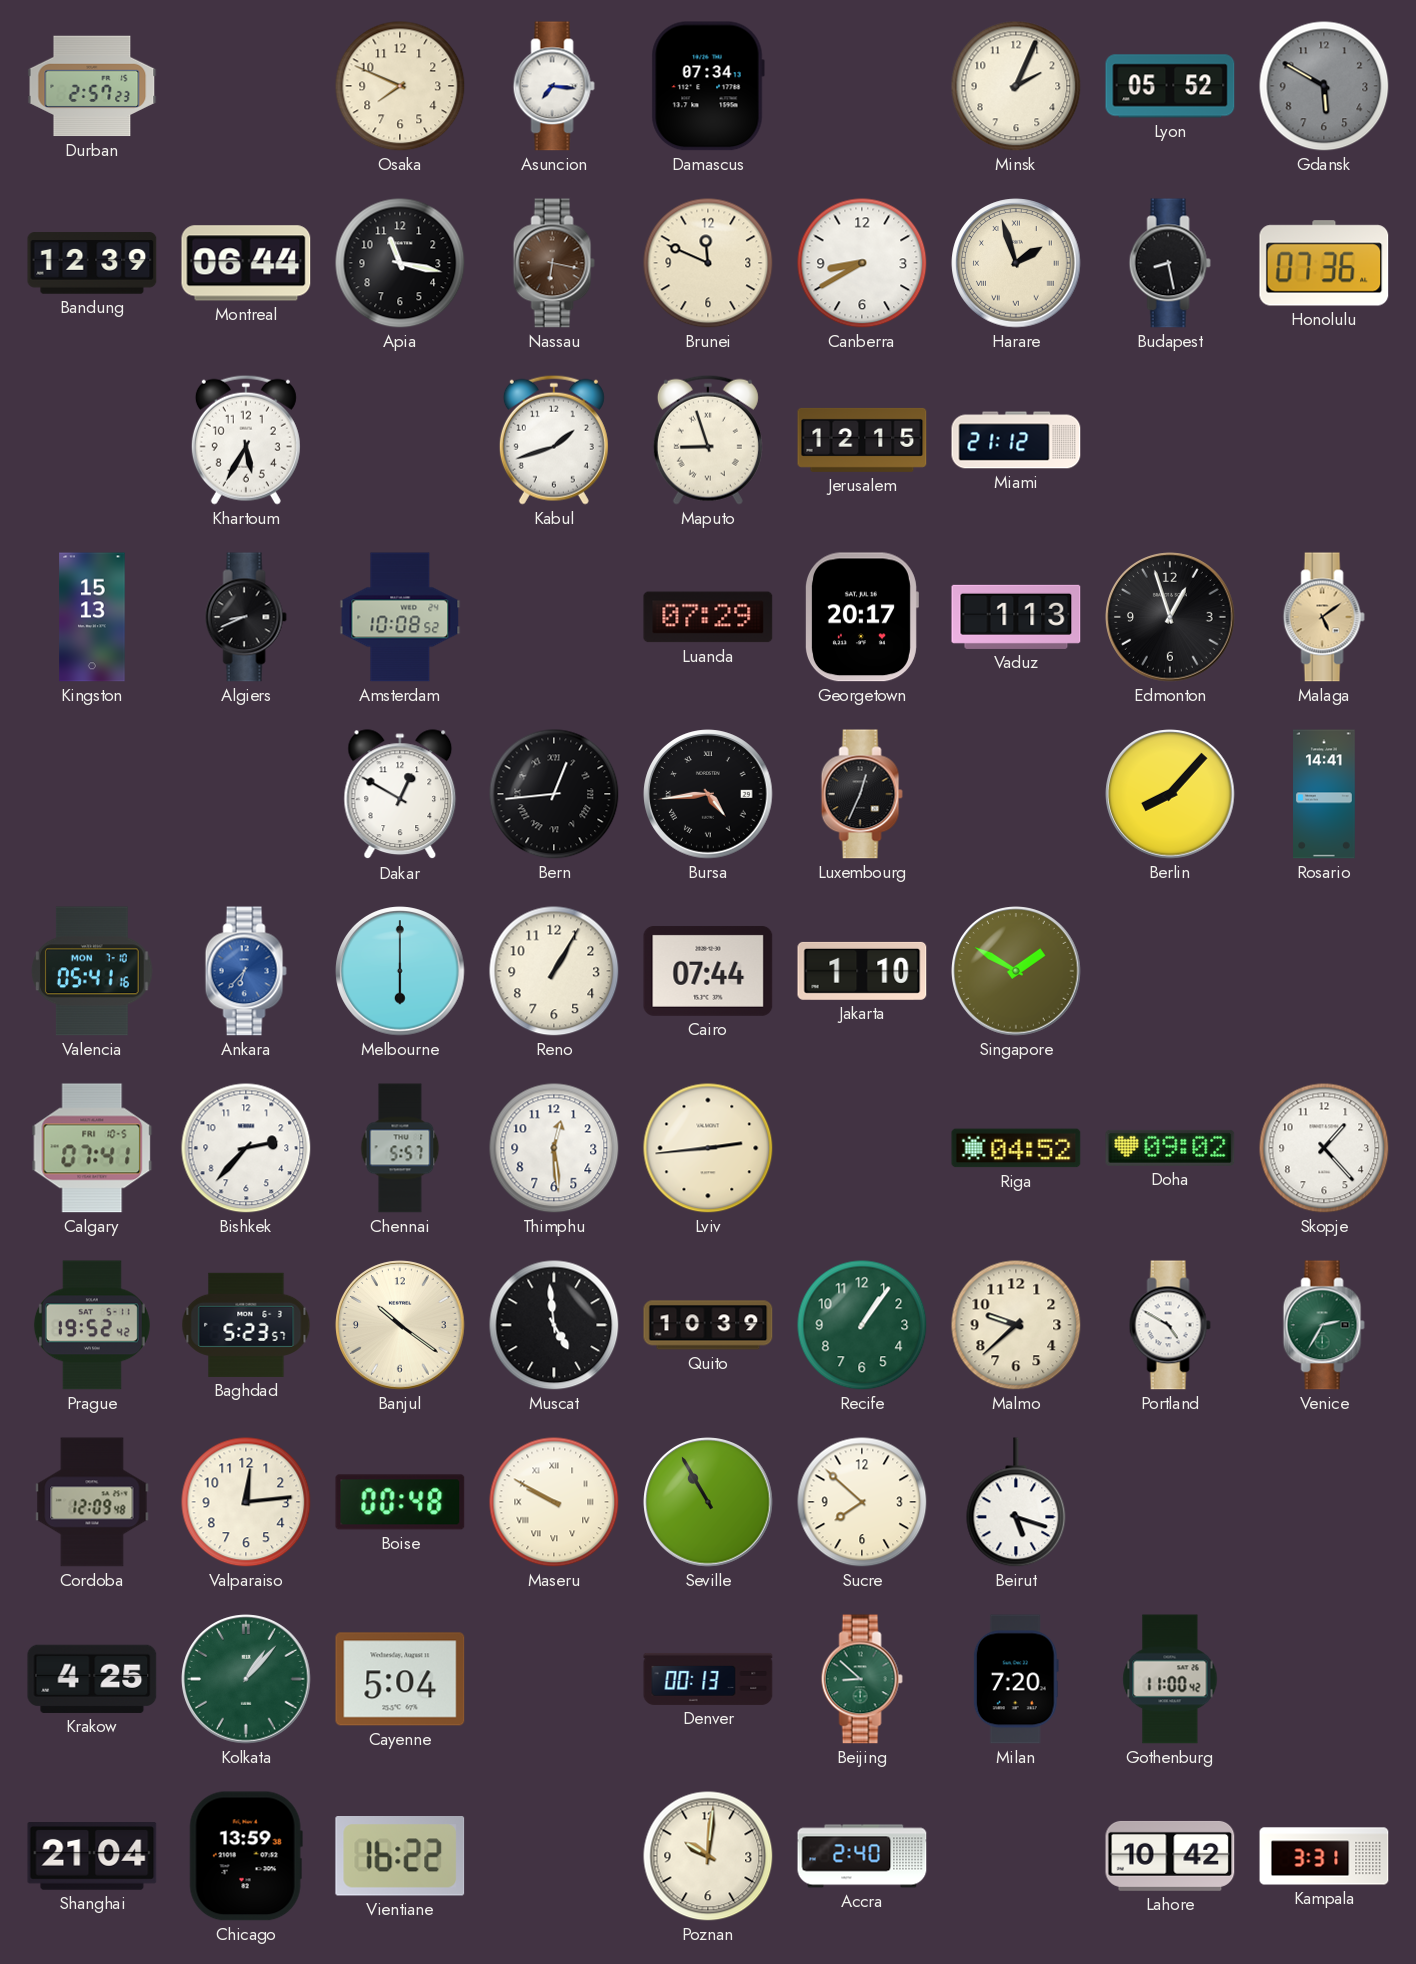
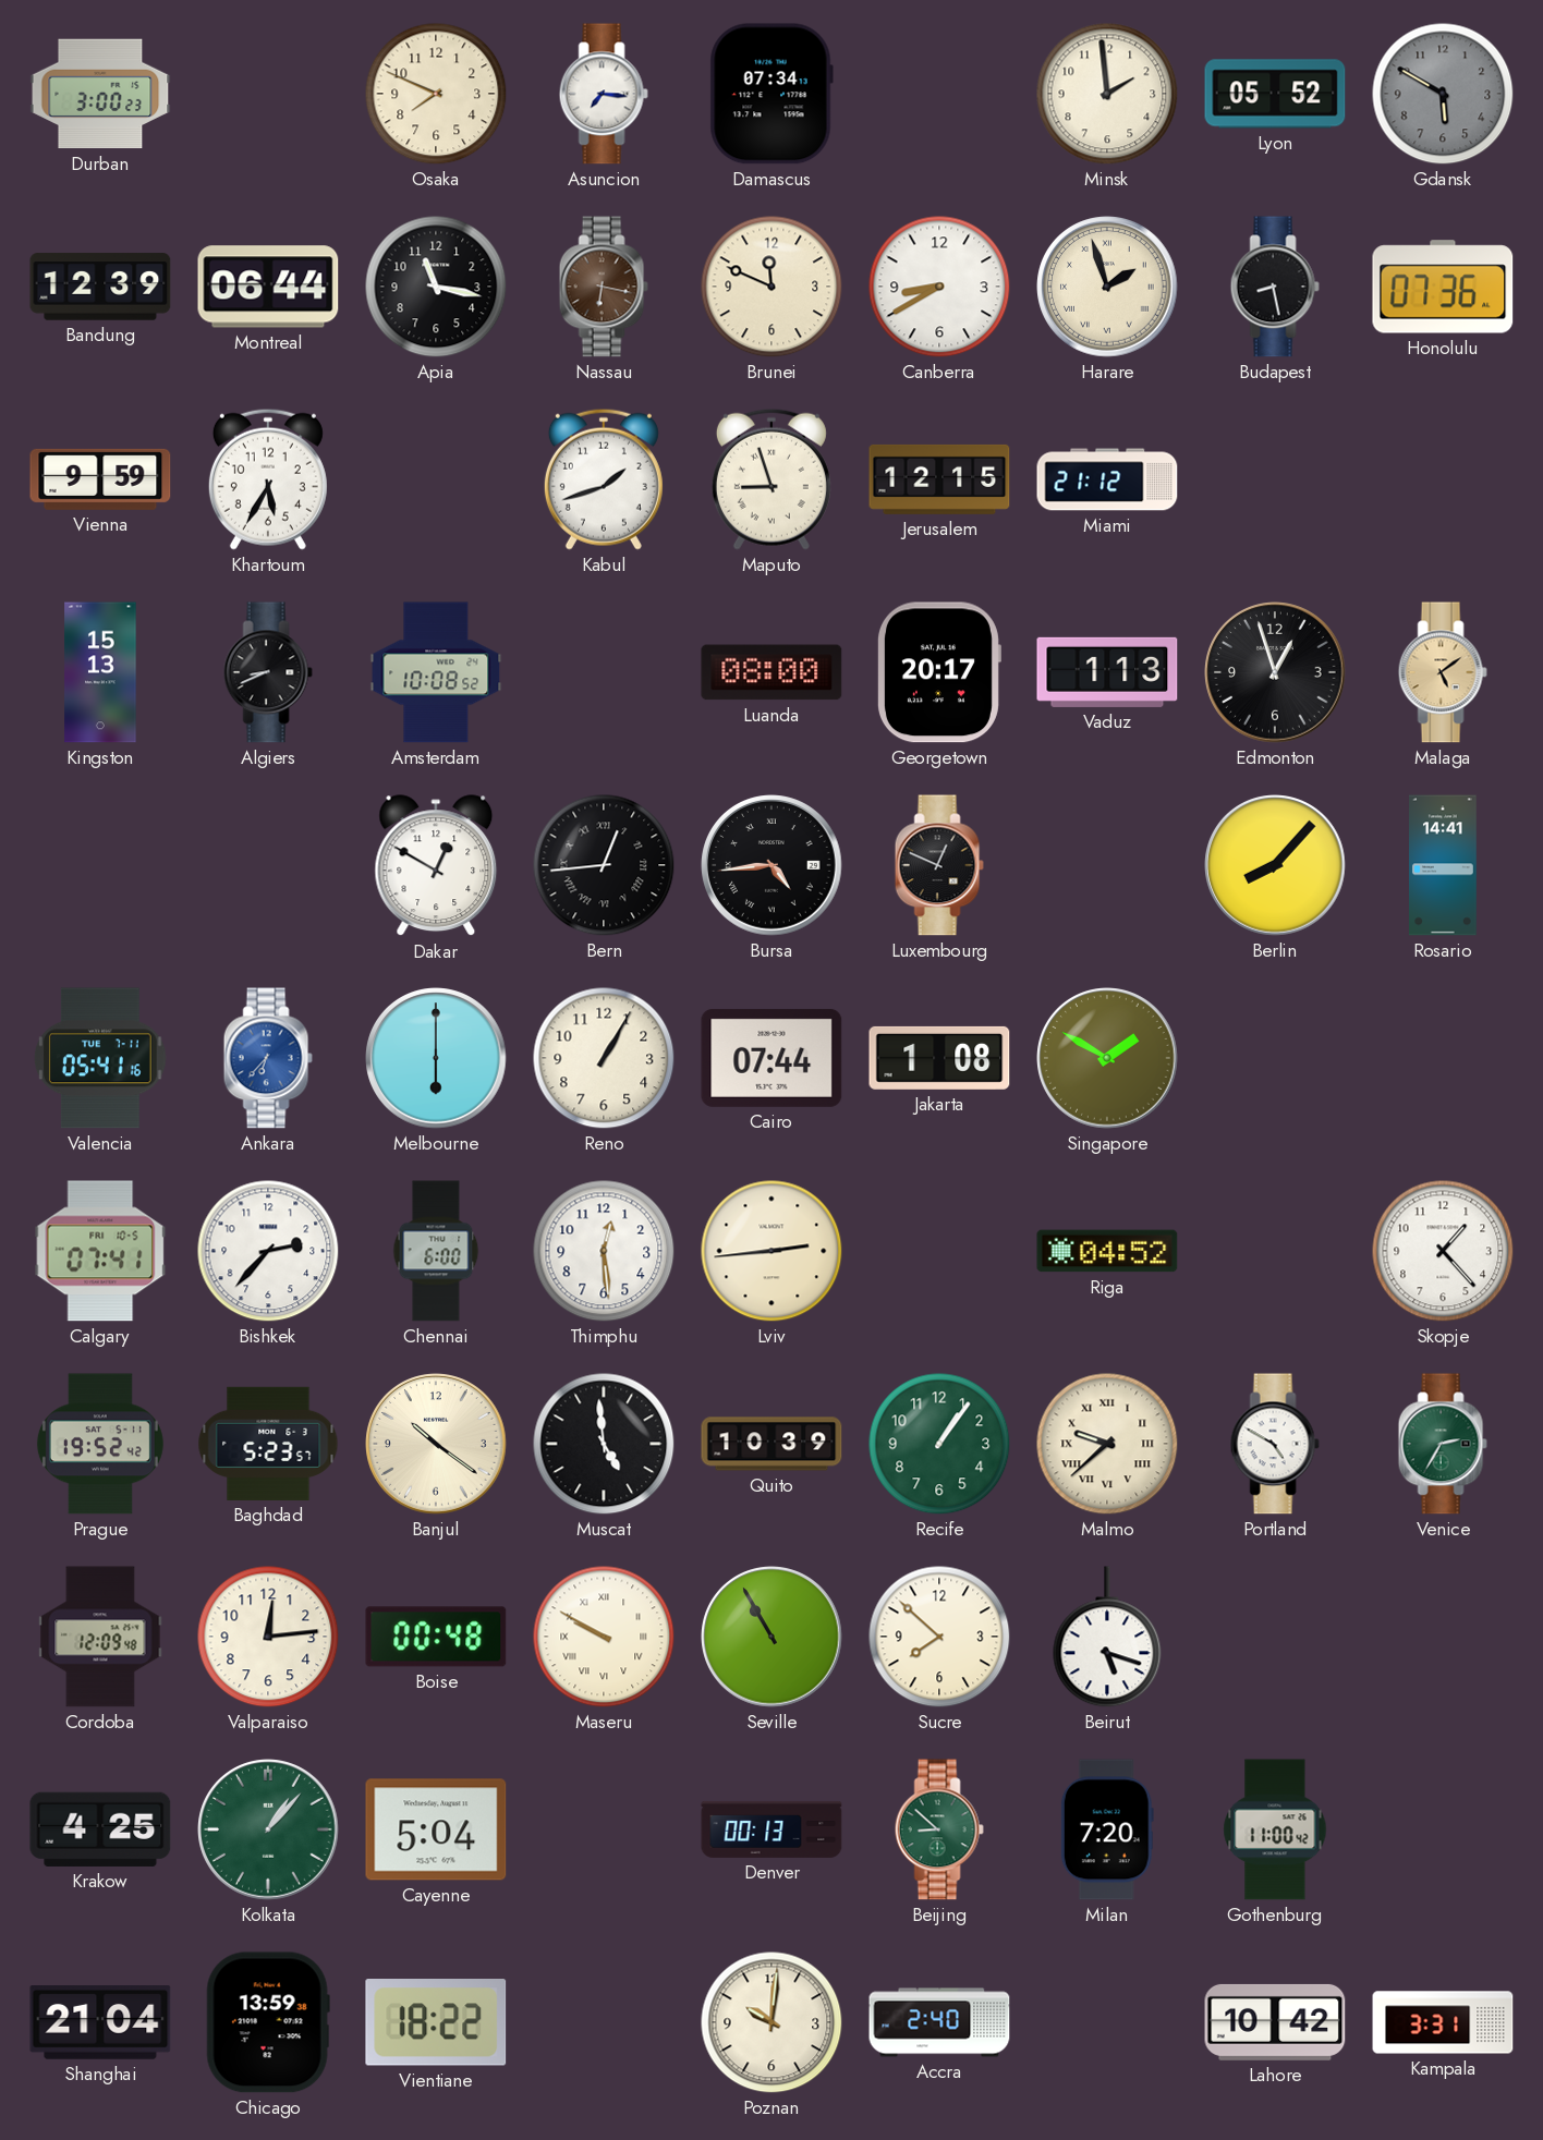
Durban: 2:57 -> 3:00 (100, 94)
Minsk: 2:04 -> 1:59 (1107, 94)
Vienna: none -> 9:59 (100, 479)
Luanda: 07:29 -> 08:00 (771, 672)
Luxembourg: 12:34 -> 12:49 (939, 865)
Valencia date: MON 7-10 -> TUE 7-11 (100, 1058)
Jakarta: 1:10 -> 1:08 (939, 1058)
Chennai: 5:57 -> 6:00 (436, 1251)
Doha: 09:02 -> none (1170, 1148)
Malmo numerals: Arabic -> Roman (1107, 1444)
Vientiane: 16:22 -> 18:22 (436, 2022)
